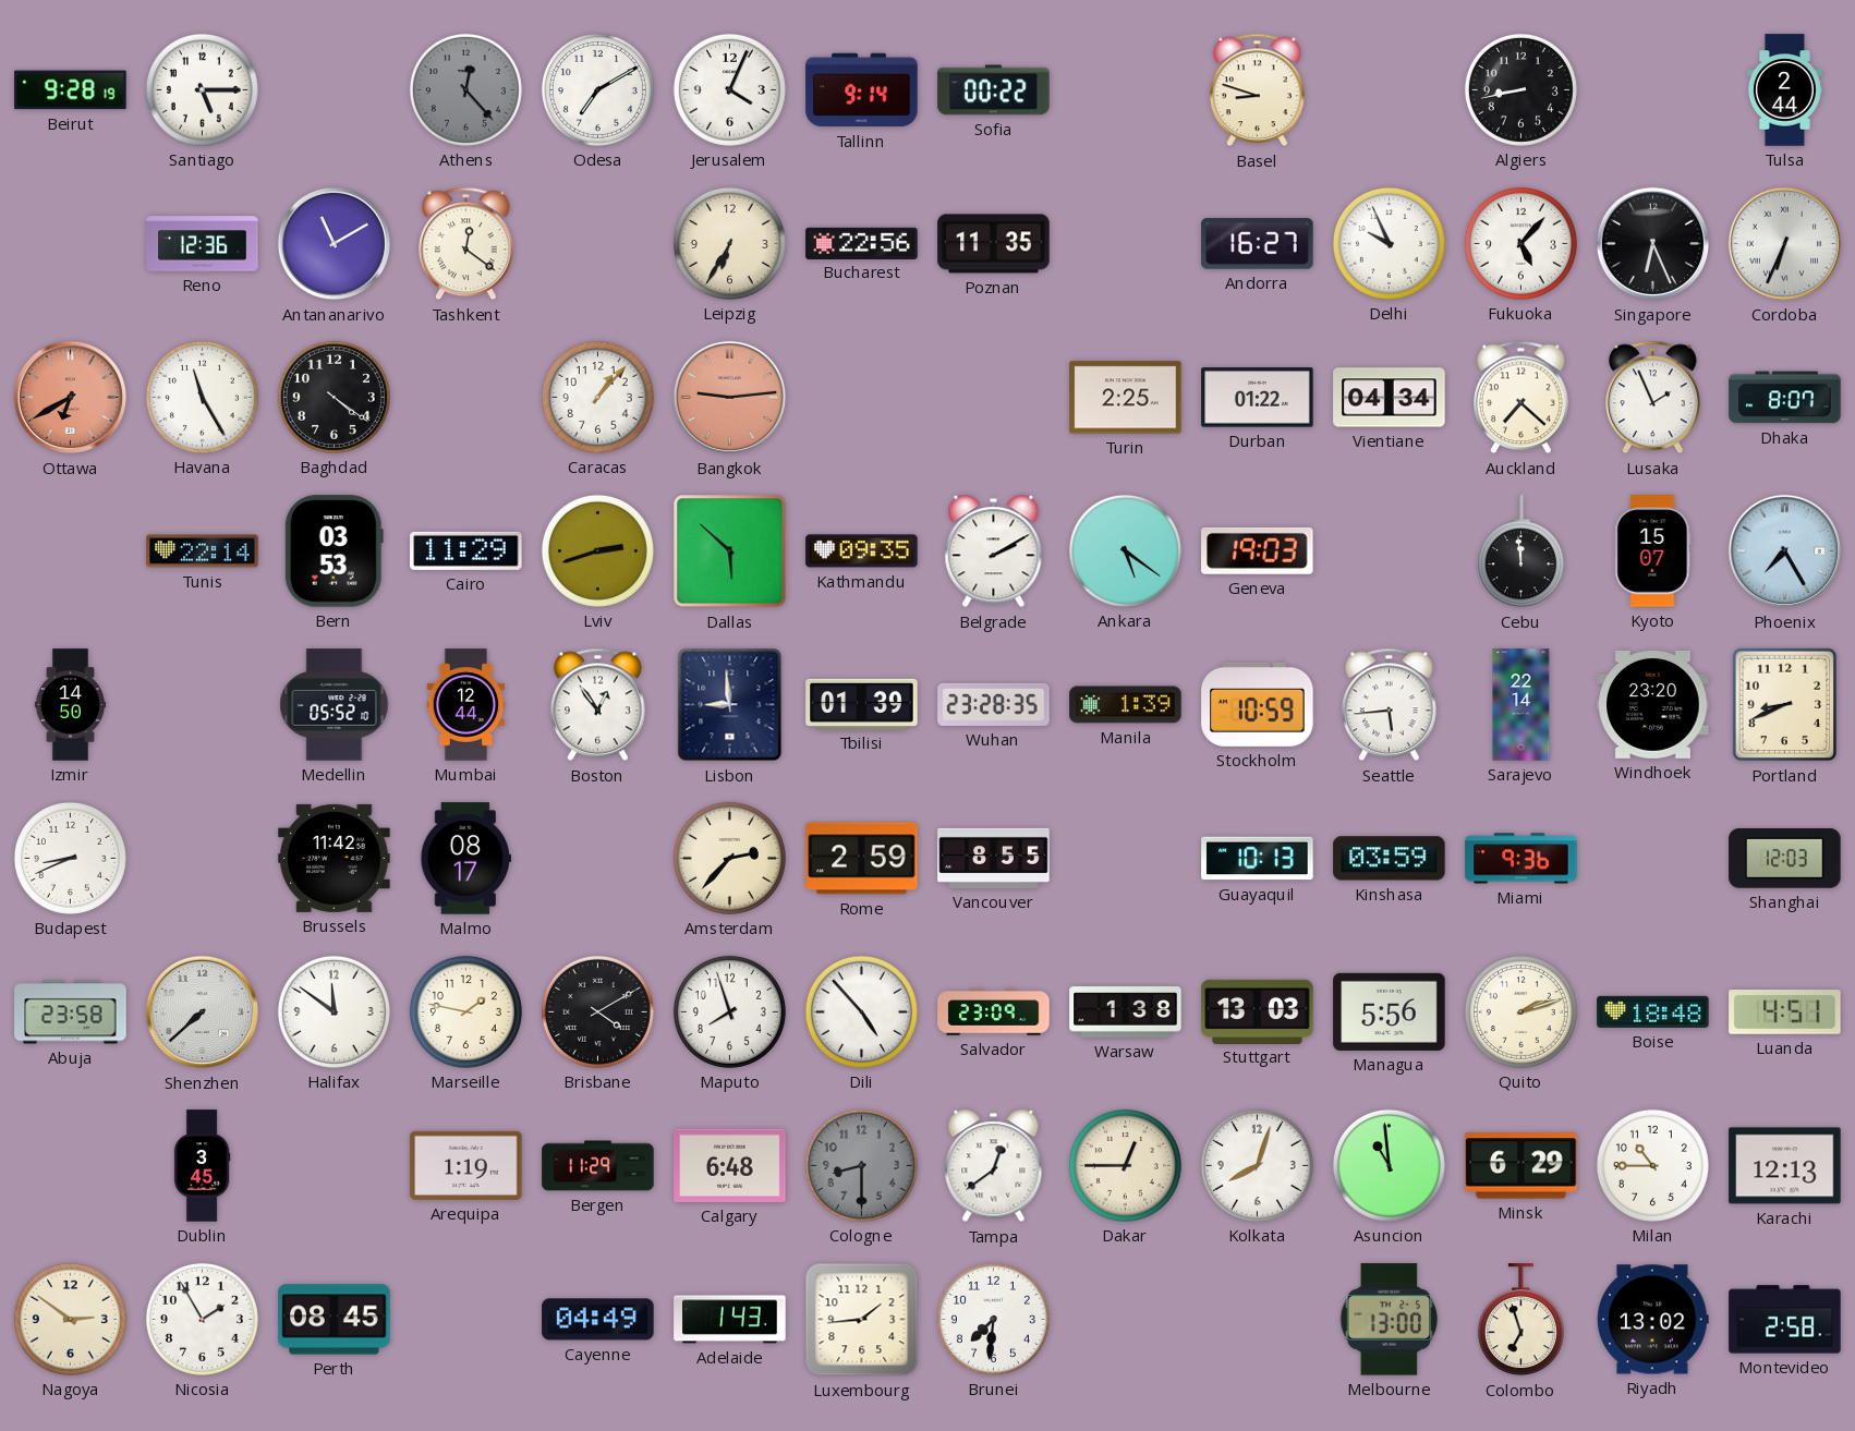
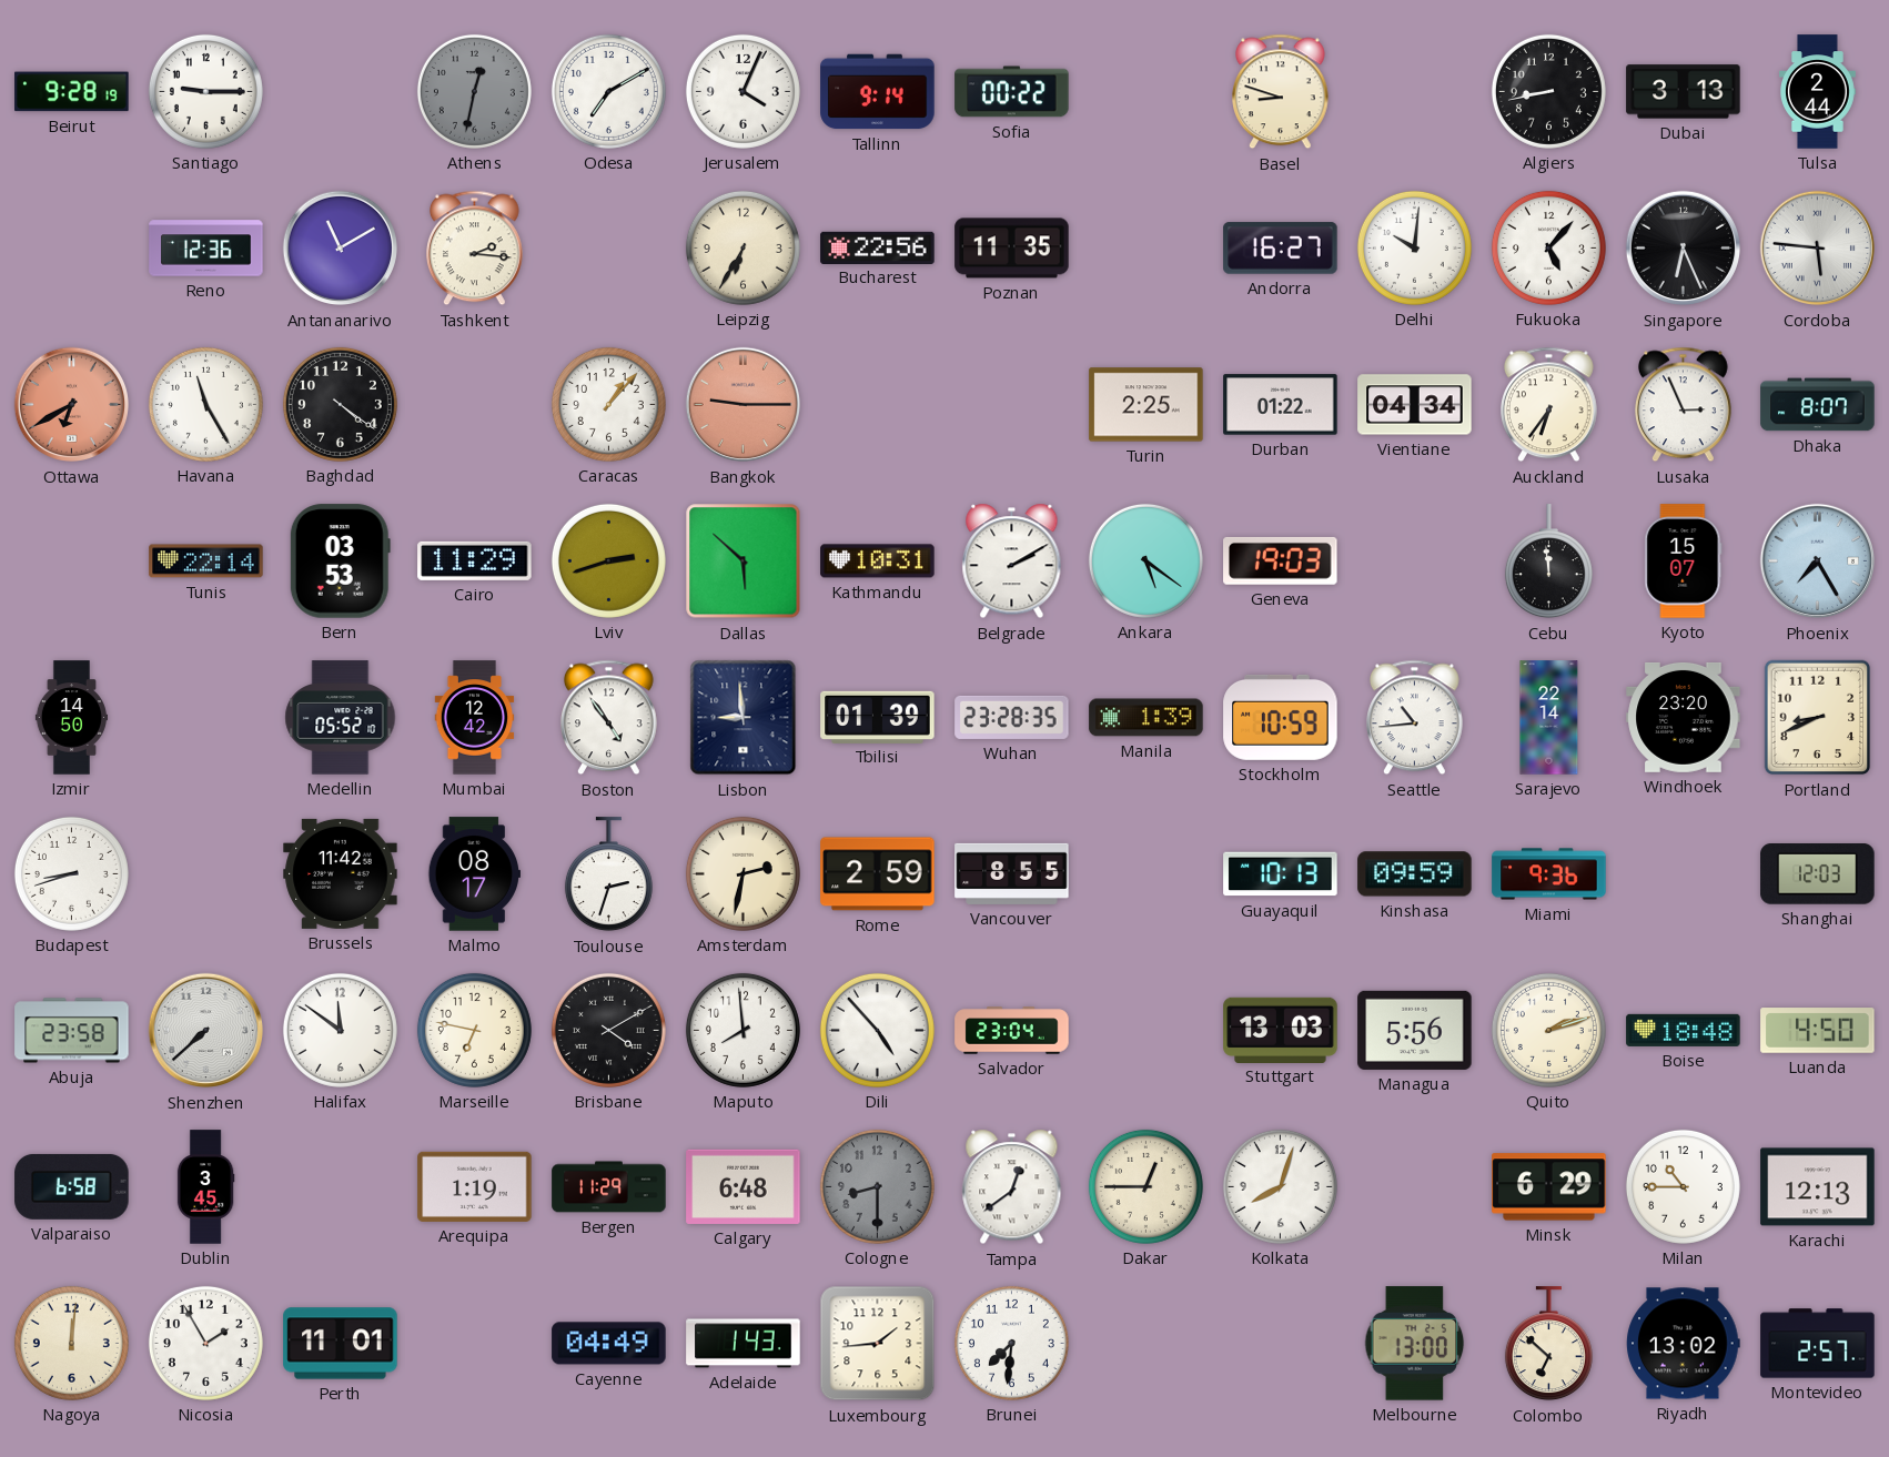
Santiago: 5:15 -> 9:15 (205, 91)
Athens: 12:23 -> 12:32 (474, 91)
Dubai: none -> 3:13 (1684, 92)
Tashkent: 12:21 -> 2:16 (475, 249)
Delhi: 9:56 -> 10:01 (1414, 247)
Cordoba: 6:34 -> 5:46 (1818, 249)
Bangkok: 9:14 -> 9:15 (744, 405)
Auckland: 7:22 -> 6:36 (1549, 405)
Lusaka: 1:56 -> 2:56 (1684, 405)
Kathmandu: 09:35 -> 10:31 (878, 561)
Mumbai: 12:44 -> 12:42 (475, 718)
Boston: 12:54 -> 4:54 (609, 718)
Seattle: 5:44 -> 10:44 (1415, 718)
Budapest: 8:41 -> 8:42 (71, 873)
Toulouse: none -> 2:33 (608, 874)
Amsterdam: 2:37 -> 2:32 (743, 873)
Kinshasa: 03:59 -> 09:59 (1415, 874)
Marseille: 1:47 -> 6:47 (474, 1030)
Maputo: 7:57 -> 7:59 (743, 1030)
Salvador: 23:09 -> 23:04 (1012, 1031)
Warsaw: 1:38 -> none (1126, 1012)
Luanda: 4:51 -> 4:50 (1818, 1031)
Valparaiso: none -> 6:58 (72, 1186)
Asuncion: 10:59 -> none (1389, 1165)
Nagoya: 2:51 -> 12:01 (71, 1343)
Perth: 08:45 -> 11:01 (341, 1344)
Colombo: 6:57 -> 6:52 (1548, 1344)
Montevideo: 2:58 -> 2:57 (1818, 1344)
